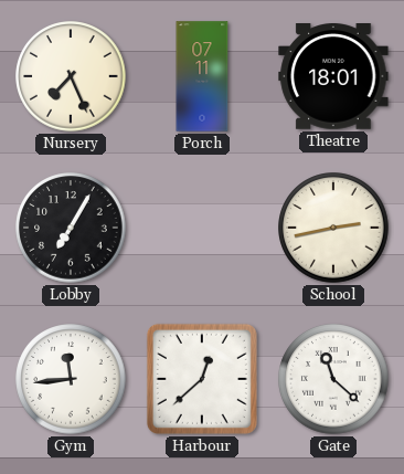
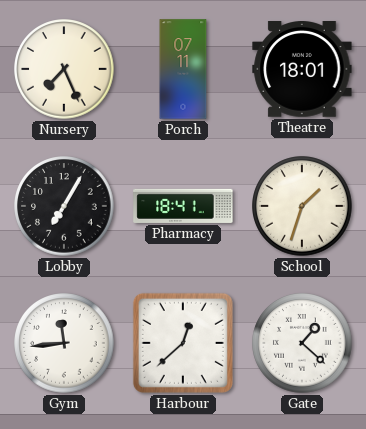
Pharmacy: none -> 18:41 (183, 206)
School: 2:43 -> 1:33 (302, 206)
Gate: 11:22 -> 1:22 (302, 343)
